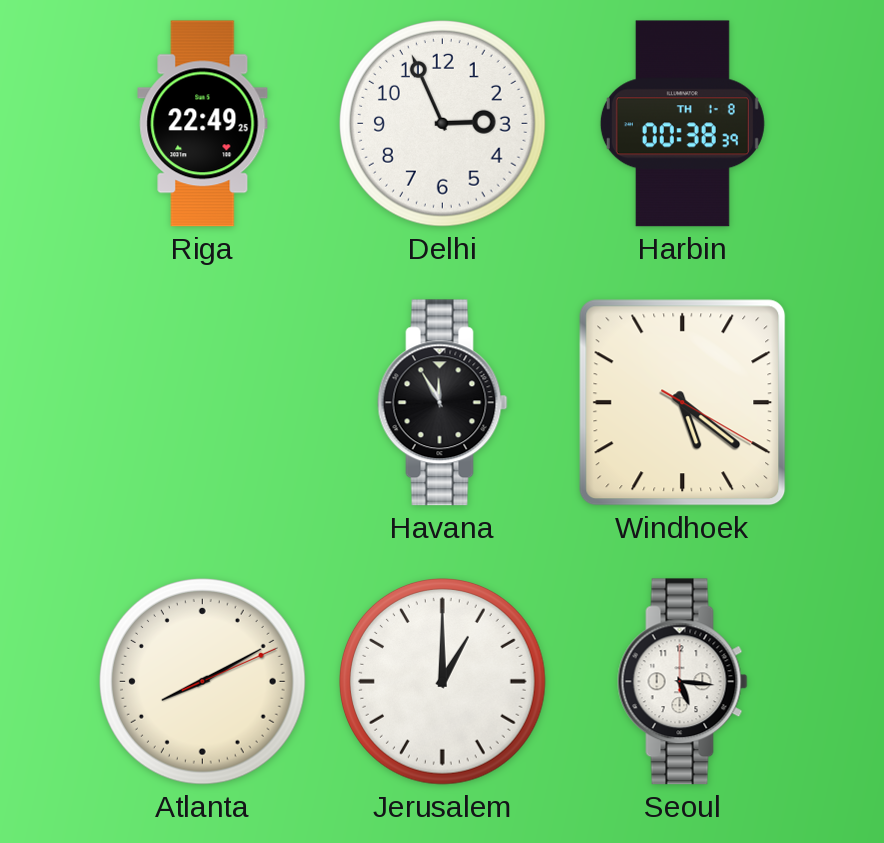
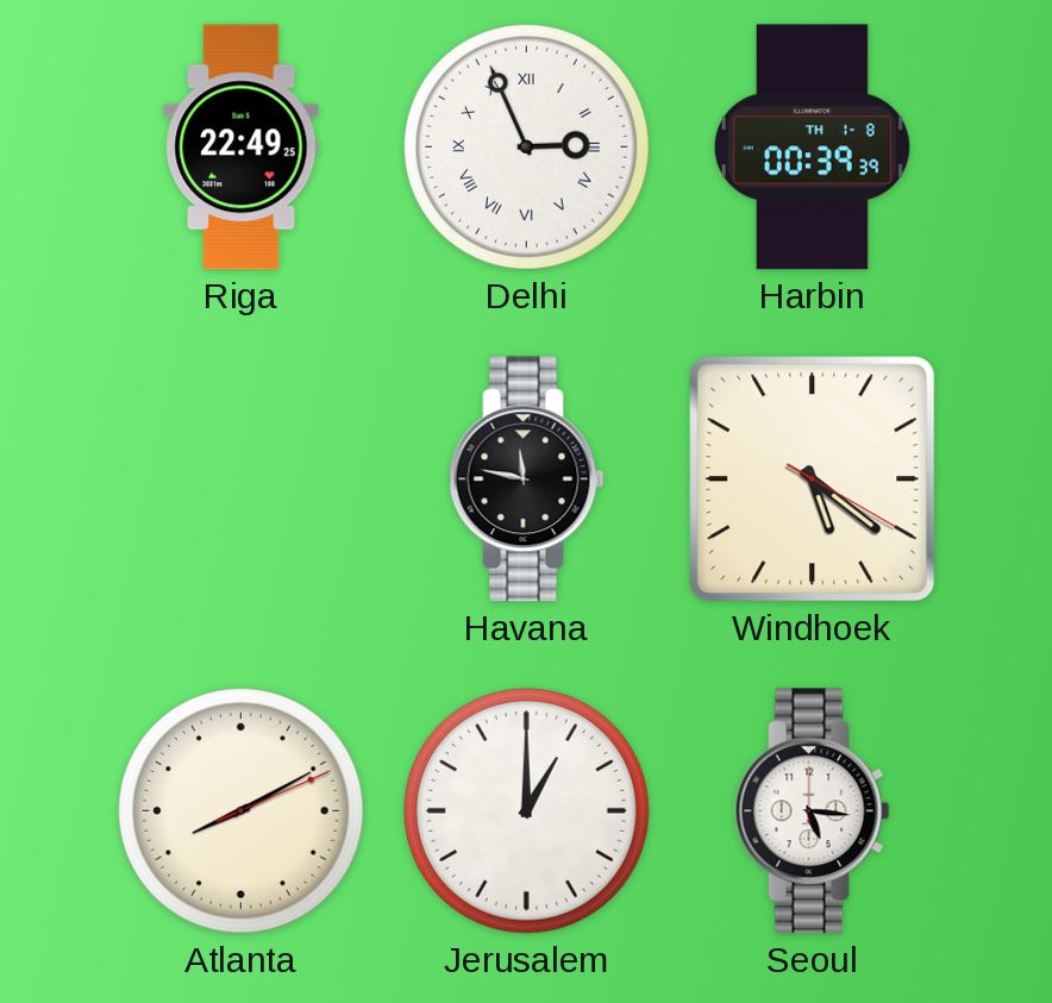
Delhi numerals: Arabic -> Roman (527, 148)
Harbin: 00:38 -> 00:39 (812, 148)
Havana: 11:55 -> 11:47 (527, 479)
